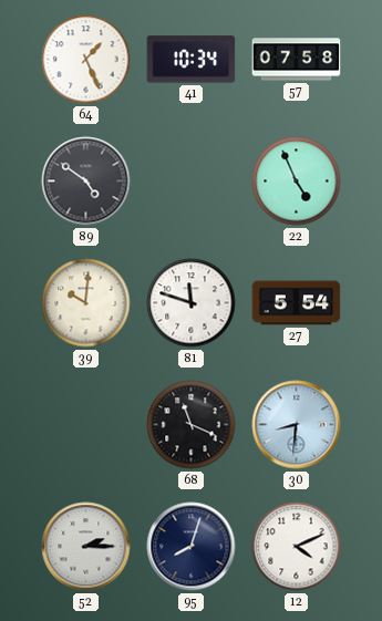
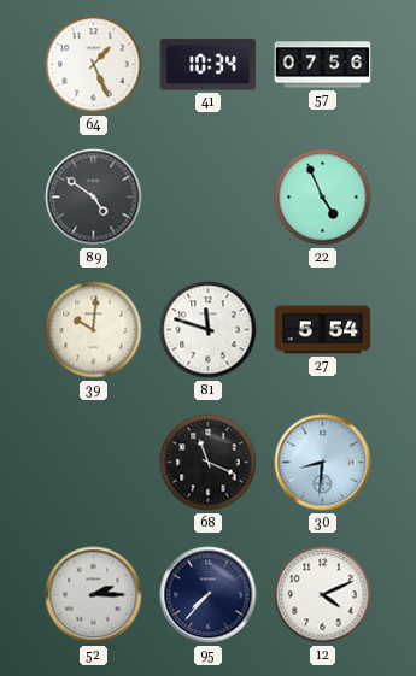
57: 07:58 -> 07:56 (323, 65)
95: 8:03 -> 7:37 (209, 595)
